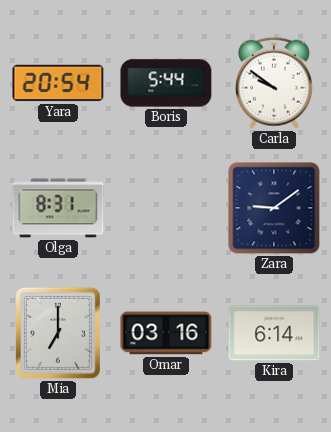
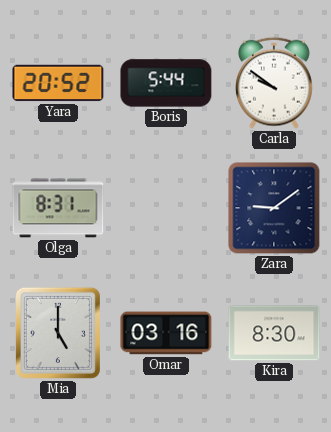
Yara: 20:54 -> 20:52 (58, 83)
Mia: 7:00 -> 5:00 (58, 333)
Kira: 6:14 -> 8:30 (274, 333)
